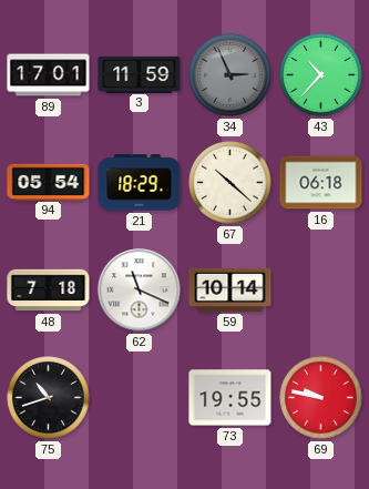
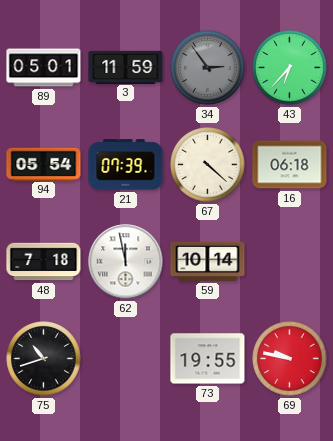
89: 17:01 -> 05:01 (44, 68)
34: 2:56 -> 2:54 (208, 68)
43: 10:37 -> 6:37 (290, 68)
21: 18:29 -> 07:39 (126, 165)
67: 10:22 -> 4:22 (208, 165)
62: 11:19 -> 11:58 (126, 262)
